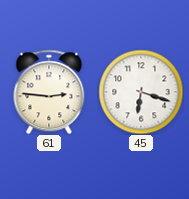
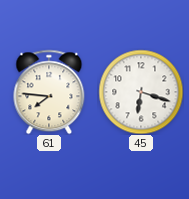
61: 2:46 -> 7:46 (49, 92)
